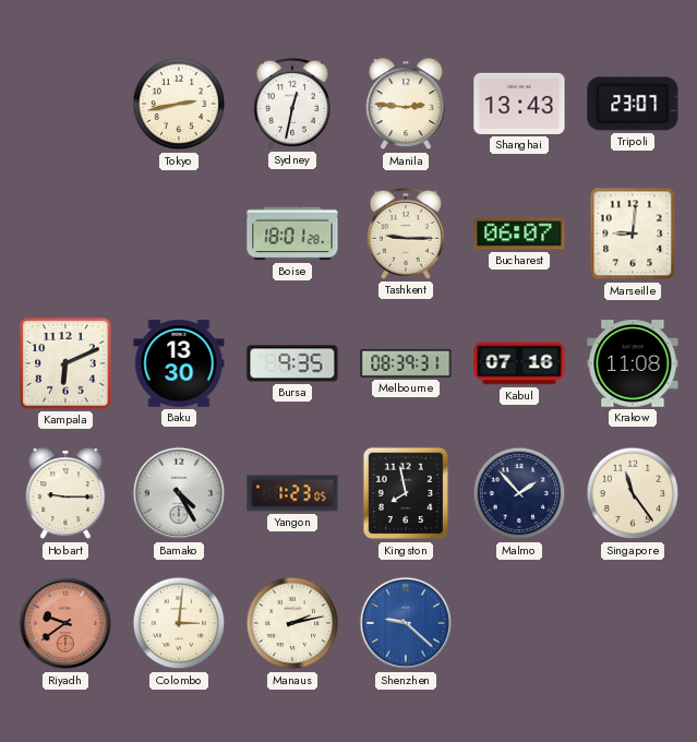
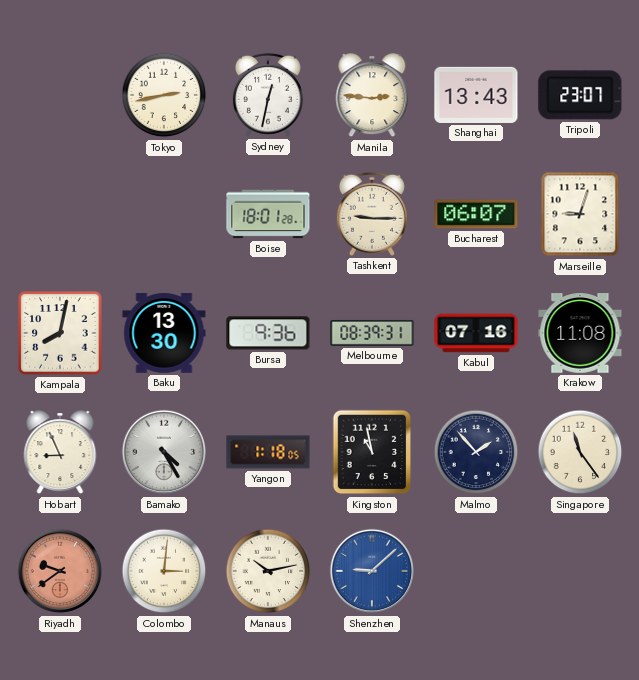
Marseille: 9:01 -> 9:03 (580, 214)
Kampala: 6:11 -> 8:02 (60, 333)
Bursa: 9:35 -> 9:36 (268, 333)
Hobart: 9:15 -> 8:56 (60, 453)
Yangon: 1:23 -> 1:18 (268, 452)
Kingston: 7:58 -> 10:58 (372, 452)
Manaus: 2:13 -> 10:13 (268, 571)
Shenzhen: 9:22 -> 9:08 (372, 571)
